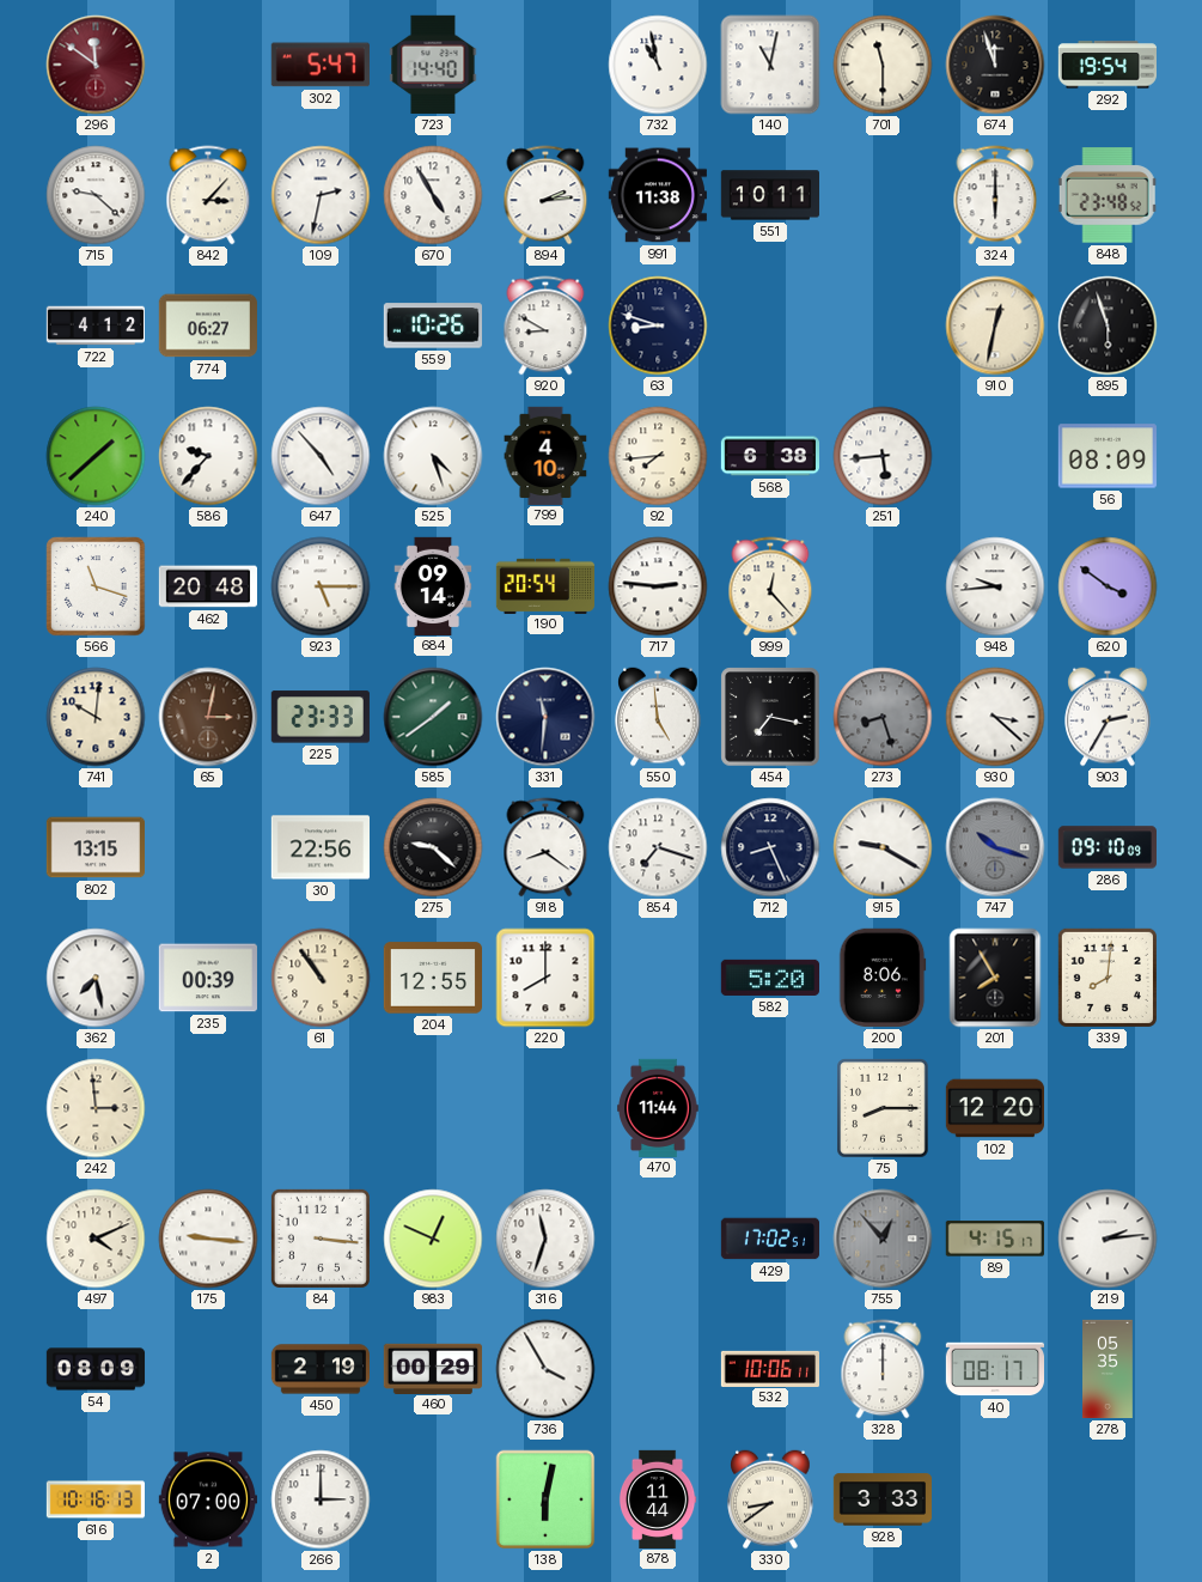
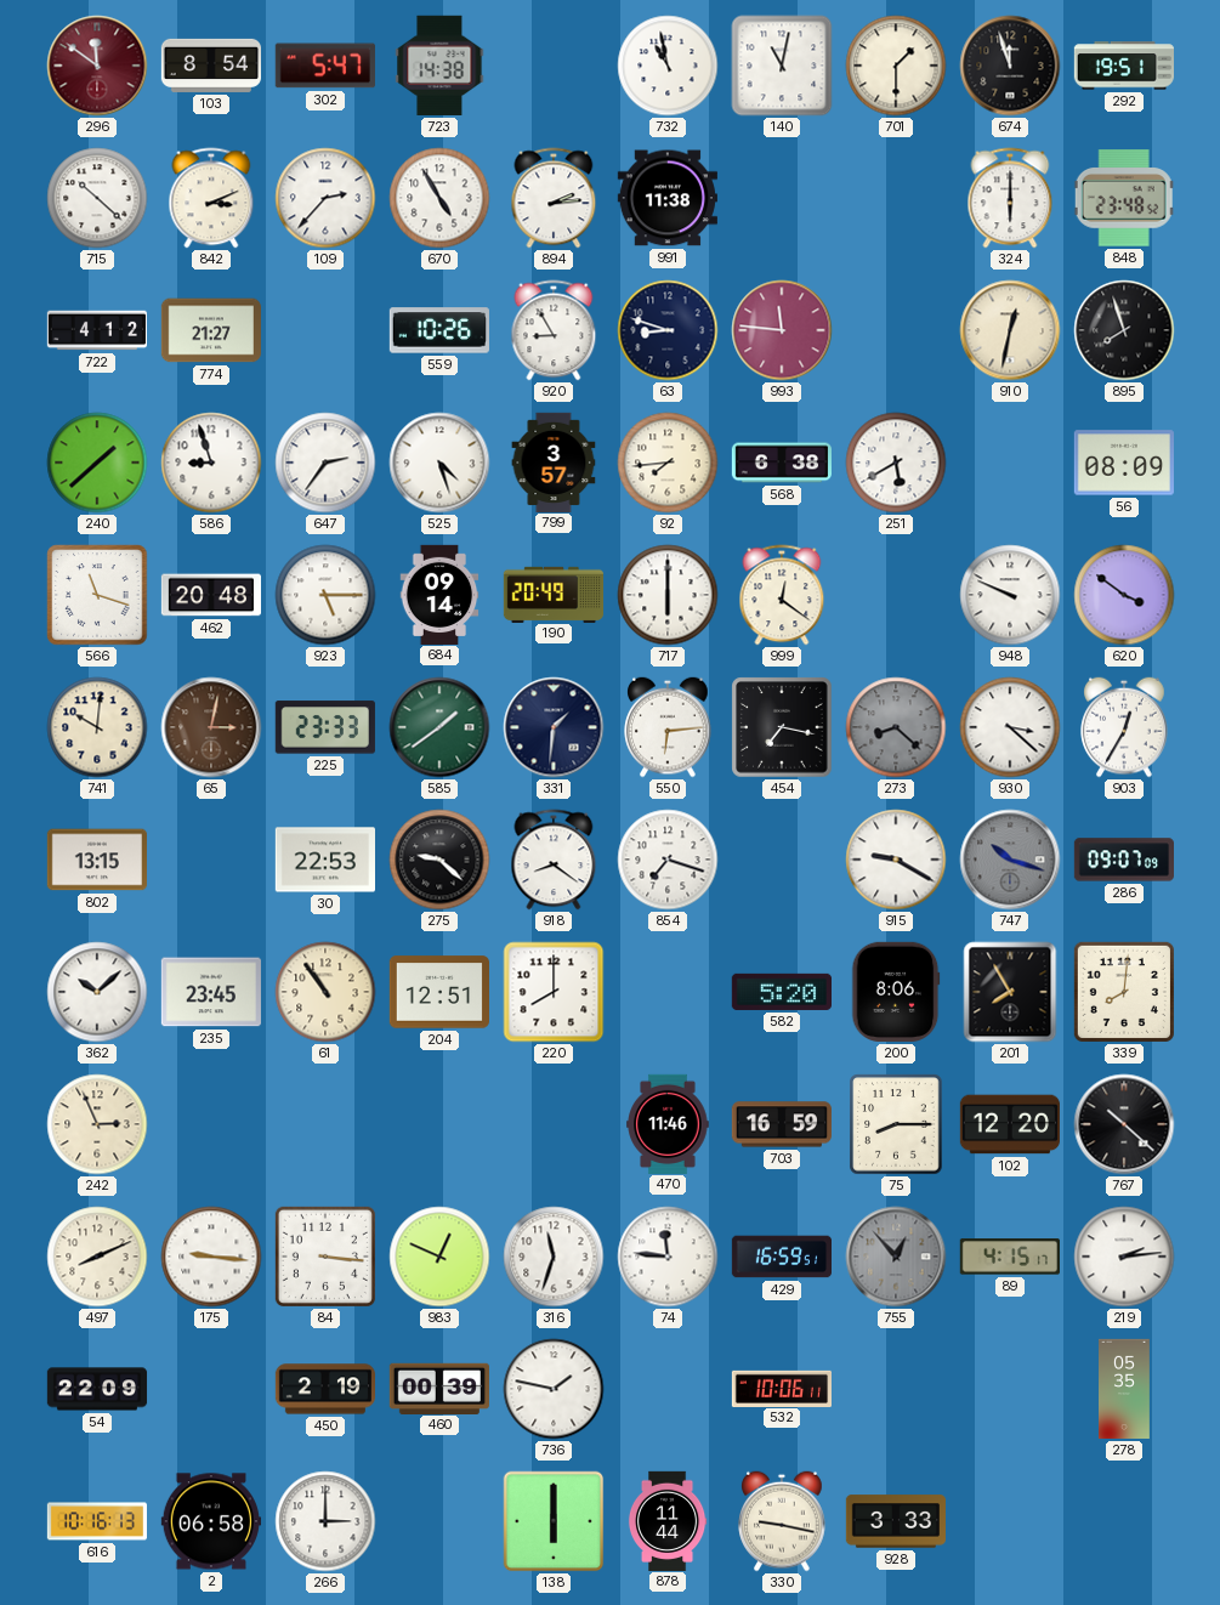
103: none -> 8:54 (210, 66)
723: 14:40 -> 14:38 (439, 66)
701: 11:30 -> 1:30 (896, 66)
292: 19:54 -> 19:51 (1123, 66)
715: 9:22 -> 10:22 (97, 198)
842: 3:07 -> 3:11 (211, 198)
109: 2:32 -> 2:37 (325, 198)
551: 10:11 -> none (769, 195)
774: 06:27 -> 21:27 (210, 330)
920: 8:50 -> 8:55 (554, 330)
993: none -> 11:46 (782, 330)
895: 5:57 -> 7:57 (1124, 330)
586: 9:37 -> 8:57 (211, 463)
647: 4:53 -> 2:36 (325, 463)
799: 4:10 -> 3:57 (554, 461)
251: 5:44 -> 5:40 (896, 463)
190: 20:54 -> 20:49 (552, 594)
717: 2:46 -> 6:00 (668, 595)
999: 12:23 -> 12:21 (782, 595)
948: 9:44 -> 9:49 (1010, 595)
331: 11:31 -> 1:31 (554, 727)
550: 4:59 -> 6:14 (668, 727)
273: 8:27 -> 8:22 (896, 727)
903: 2:35 -> 12:35 (1124, 727)
30: 22:56 -> 22:53 (324, 860)
712: 8:26 -> none (770, 847)
286: 09:10 -> 09:07 (1123, 860)
362: 7:28 -> 10:08 (97, 992)
235: 00:39 -> 23:45 (211, 992)
204: 12:55 -> 12:51 (438, 992)
242: 2:59 -> 2:56 (97, 1124)
470: 11:44 -> 11:46 (668, 1123)
703: none -> 16:59 (781, 1124)
767: none -> 10:22 (1124, 1124)
497: 4:11 -> 8:11 (97, 1257)
74: none -> 11:46 (668, 1257)
429: 17:02 -> 16:59 (781, 1257)
54: 08:09 -> 22:09 (97, 1389)
460: 00:29 -> 00:39 (438, 1388)
736: 3:55 -> 1:47 (554, 1389)
328: 12:00 -> none (883, 1369)
40: 08:17 -> none (994, 1369)
2: 07:00 -> 06:58 (210, 1521)
138: 6:02 -> 6:00 (554, 1521)
330: 8:39 -> 9:17 (782, 1521)
